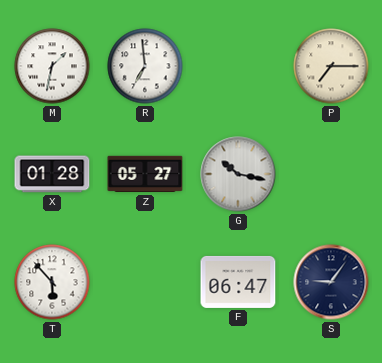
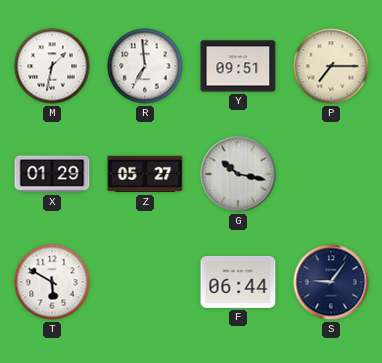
Y: none -> 09:51 (238, 66)
X: 01:28 -> 01:29 (52, 174)
T: 5:53 -> 5:50 (52, 282)
F: 06:47 -> 06:44 (238, 282)
